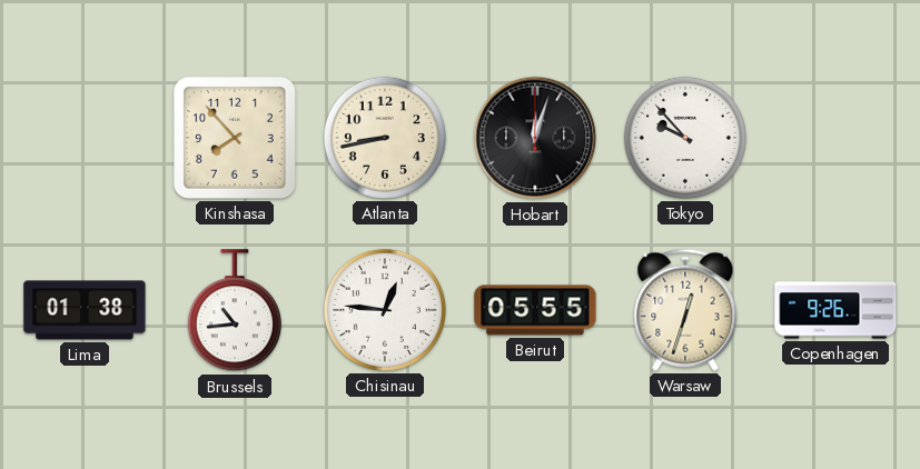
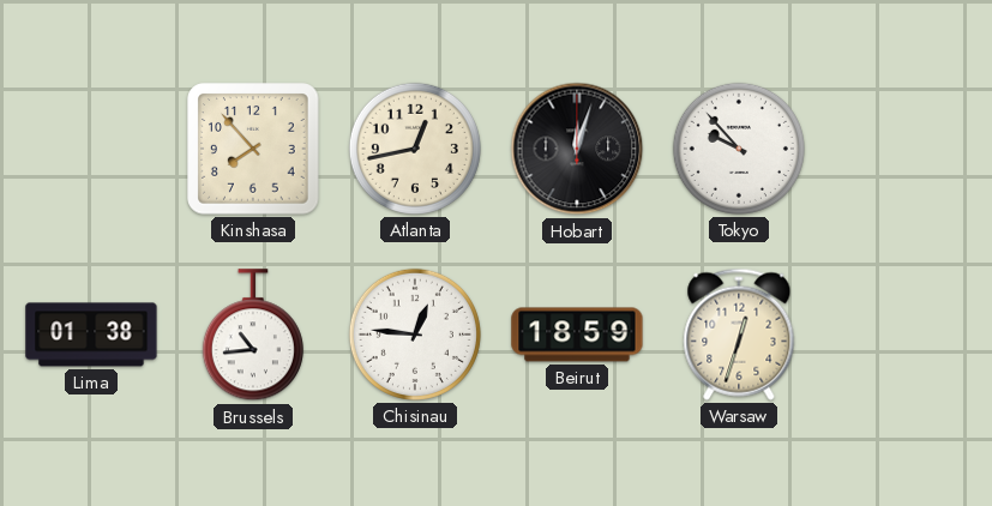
Atlanta: 8:43 -> 12:43 (415, 149)
Beirut: 05:55 -> 18:59 (577, 335)
Copenhagen: 9:26 -> none (835, 310)
